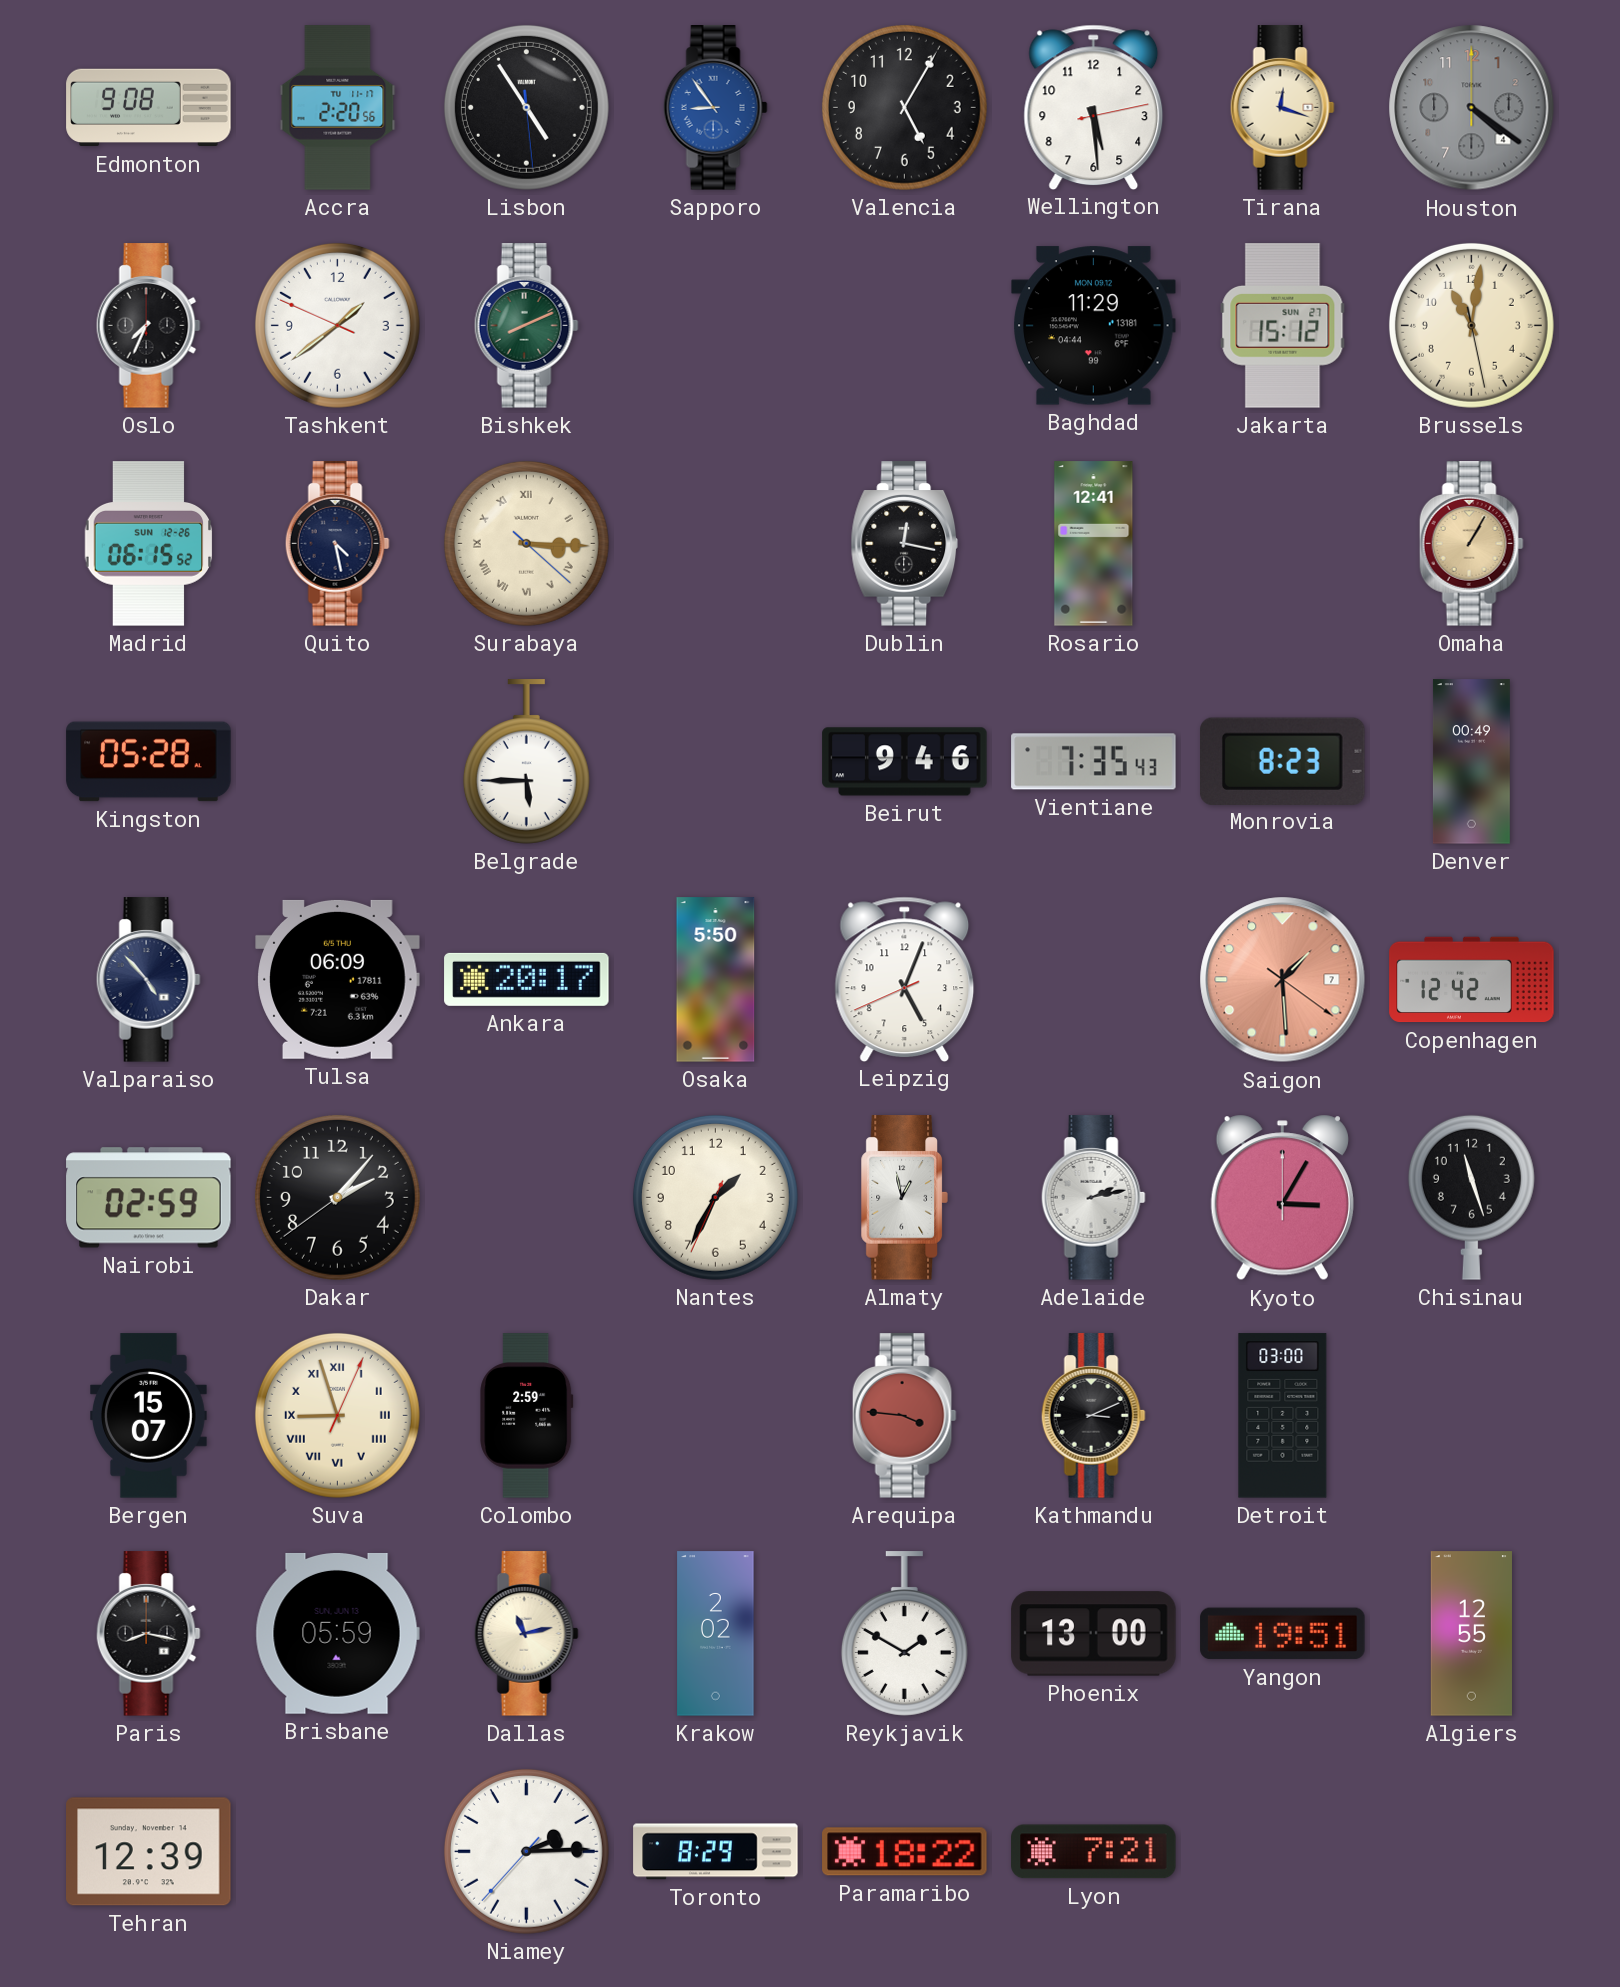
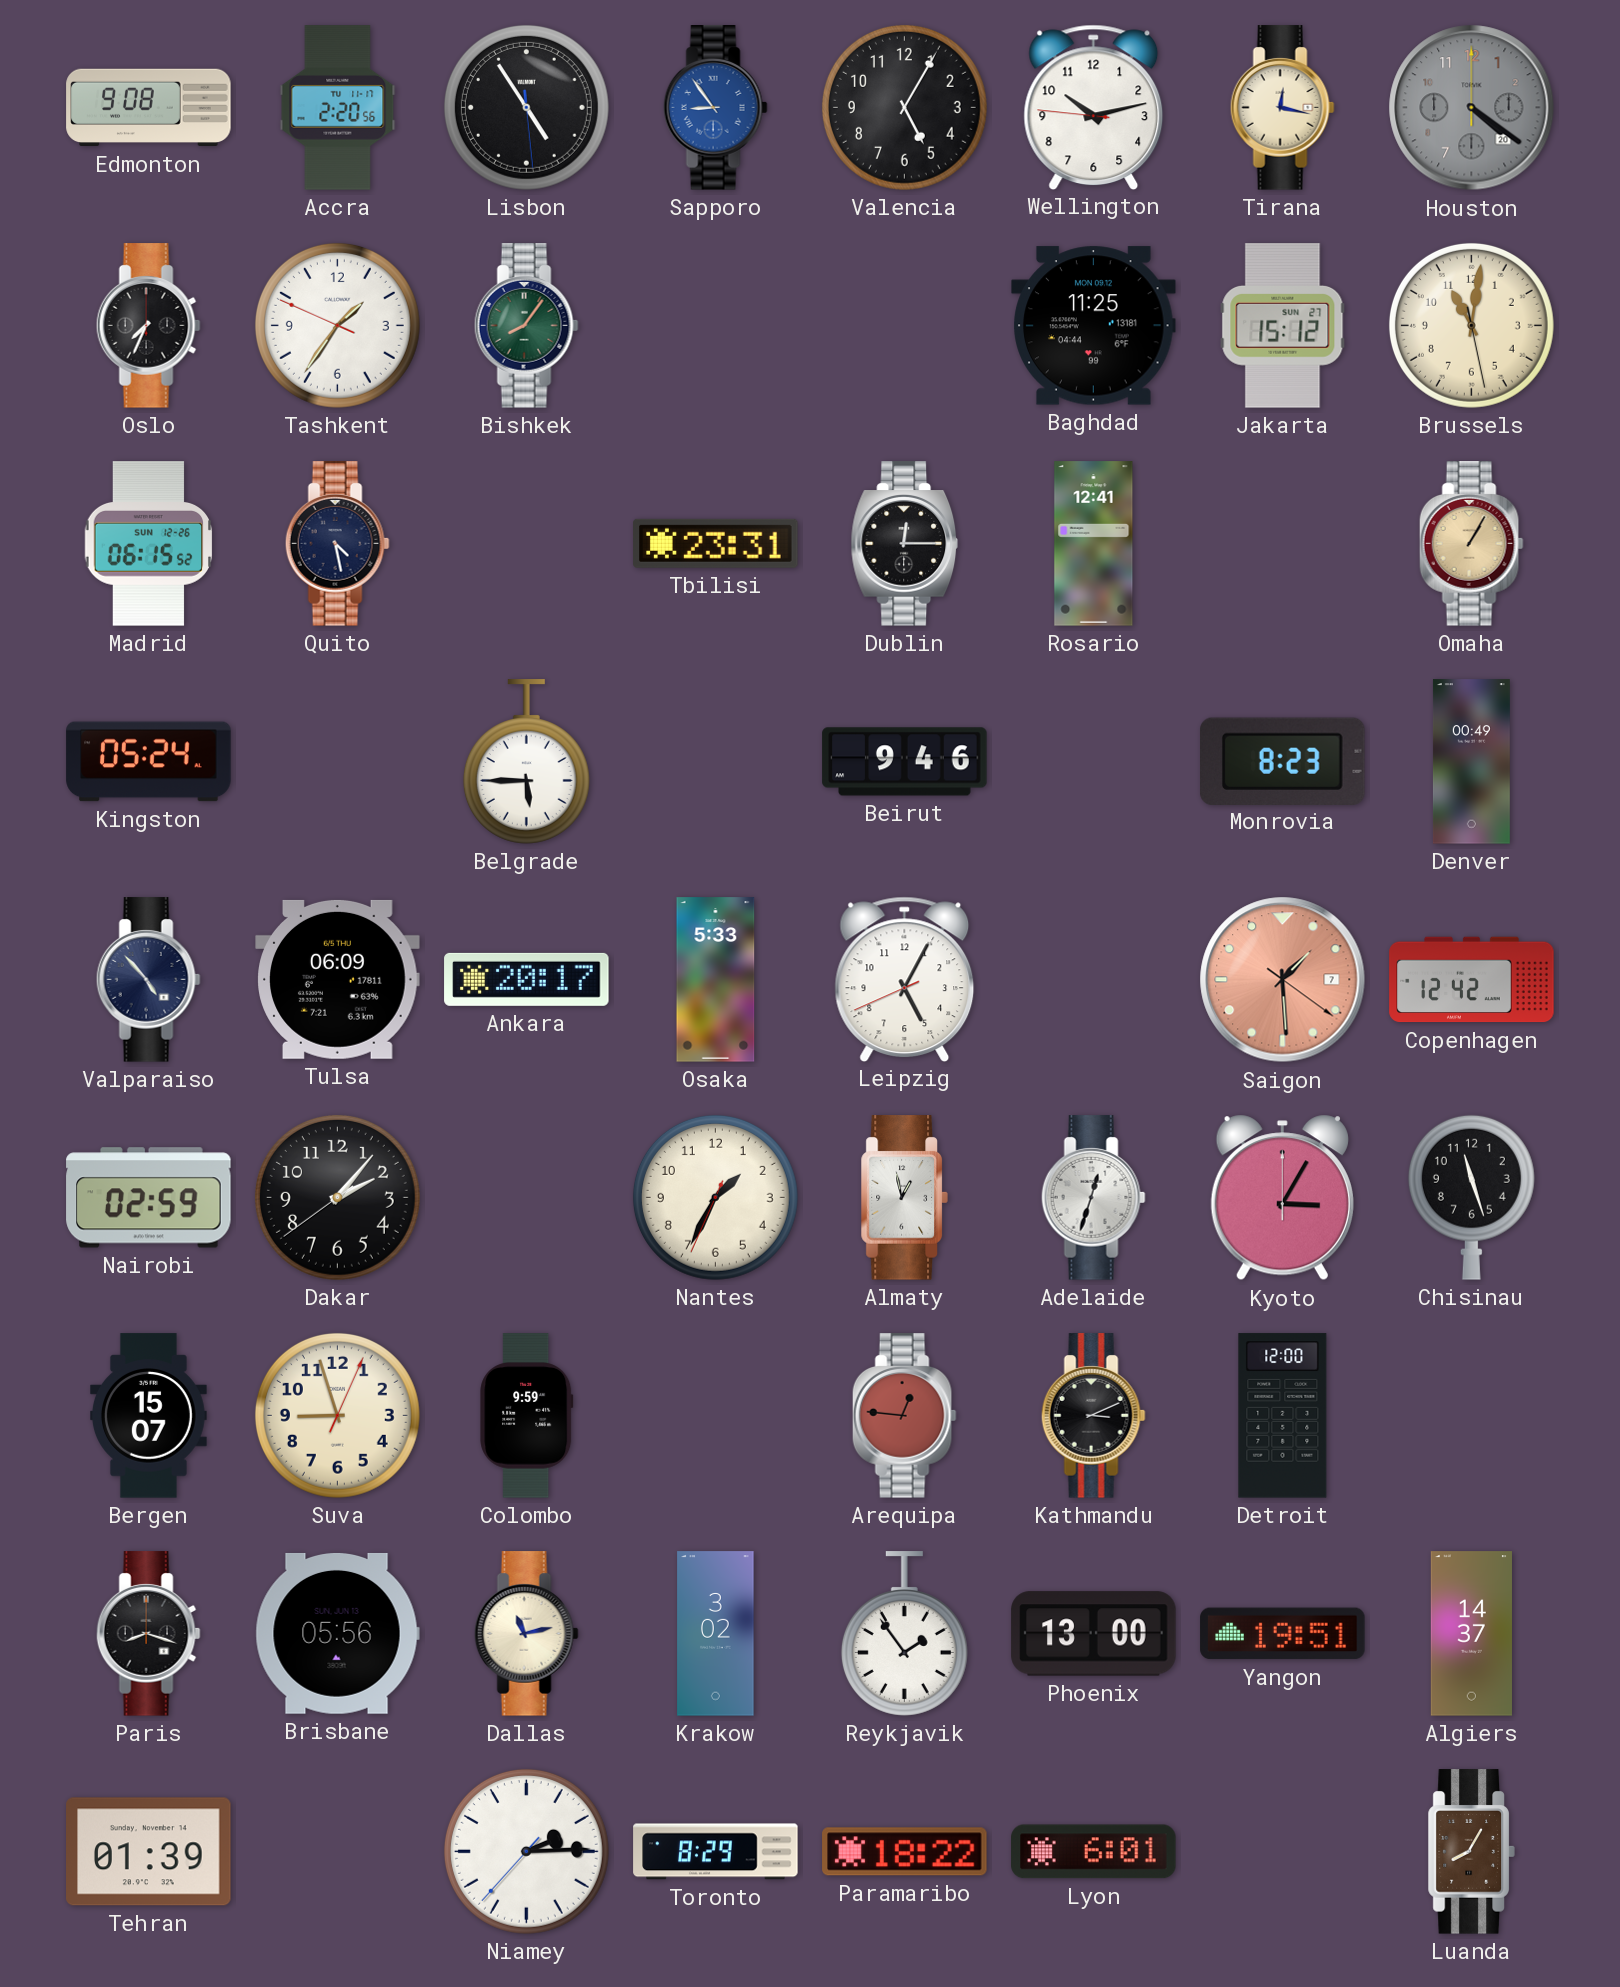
Wellington: 5:29 -> 10:12 (1094, 107)
Tirana: 12:18 -> 12:17 (1282, 108)
Houston date: 4 -> 20 (1472, 108)
Tashkent: 1:38 -> 1:35 (337, 325)
Bishkek: 8:11 -> 8:06 (526, 326)
Baghdad: 11:29 -> 11:25 (1094, 326)
Surabaya: 3:15 -> none (526, 543)
Tbilisi: none -> 23:31 (716, 543)
Dublin: 12:17 -> 12:15 (905, 544)
Kingston: 05:28 -> 05:24 (149, 762)
Vientiane: 7:35 -> none (1094, 762)
Osaka: 5:50 -> 5:33 (716, 980)
Leipzig: 5:03 -> 5:04 (905, 979)
Adelaide: 2:13 -> 12:33 (1093, 1198)
Suva numerals: Roman -> Arabic (337, 1415)
Colombo: 2:59 -> 9:59 (527, 1416)
Arequipa: 3:46 -> 12:46 (904, 1416)
Detroit: 03:00 -> 12:00 (1283, 1416)
Paris: 8:17 -> 8:18 (148, 1634)
Brisbane: 05:59 -> 05:56 (337, 1633)
Krakow: 2:02 -> 3:02 (716, 1634)
Reykjavik: 1:50 -> 1:54 (904, 1634)
Algiers: 12:55 -> 14:37 (1471, 1634)
Tehran: 12:39 -> 01:39 (149, 1852)
Lyon: 7:21 -> 6:01 (1094, 1852)
Luanda: none -> 8:05 (1471, 1852)
